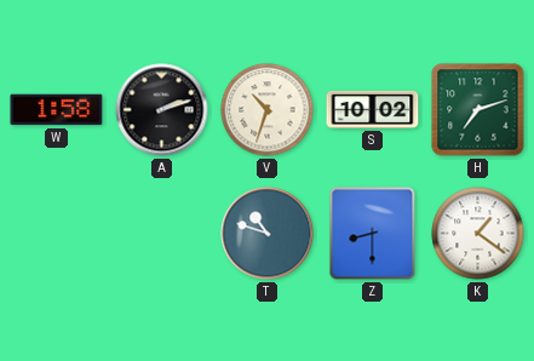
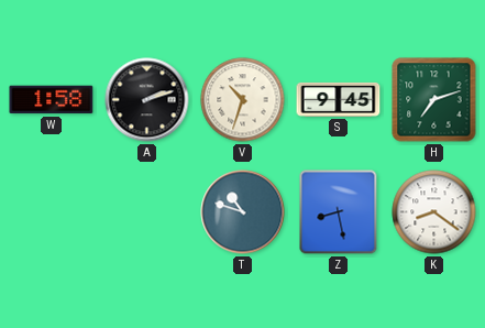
S: 10:02 -> 9:45 (339, 99)
Z: 8:30 -> 8:28 (339, 212)
K: 1:21 -> 8:21 (434, 212)
